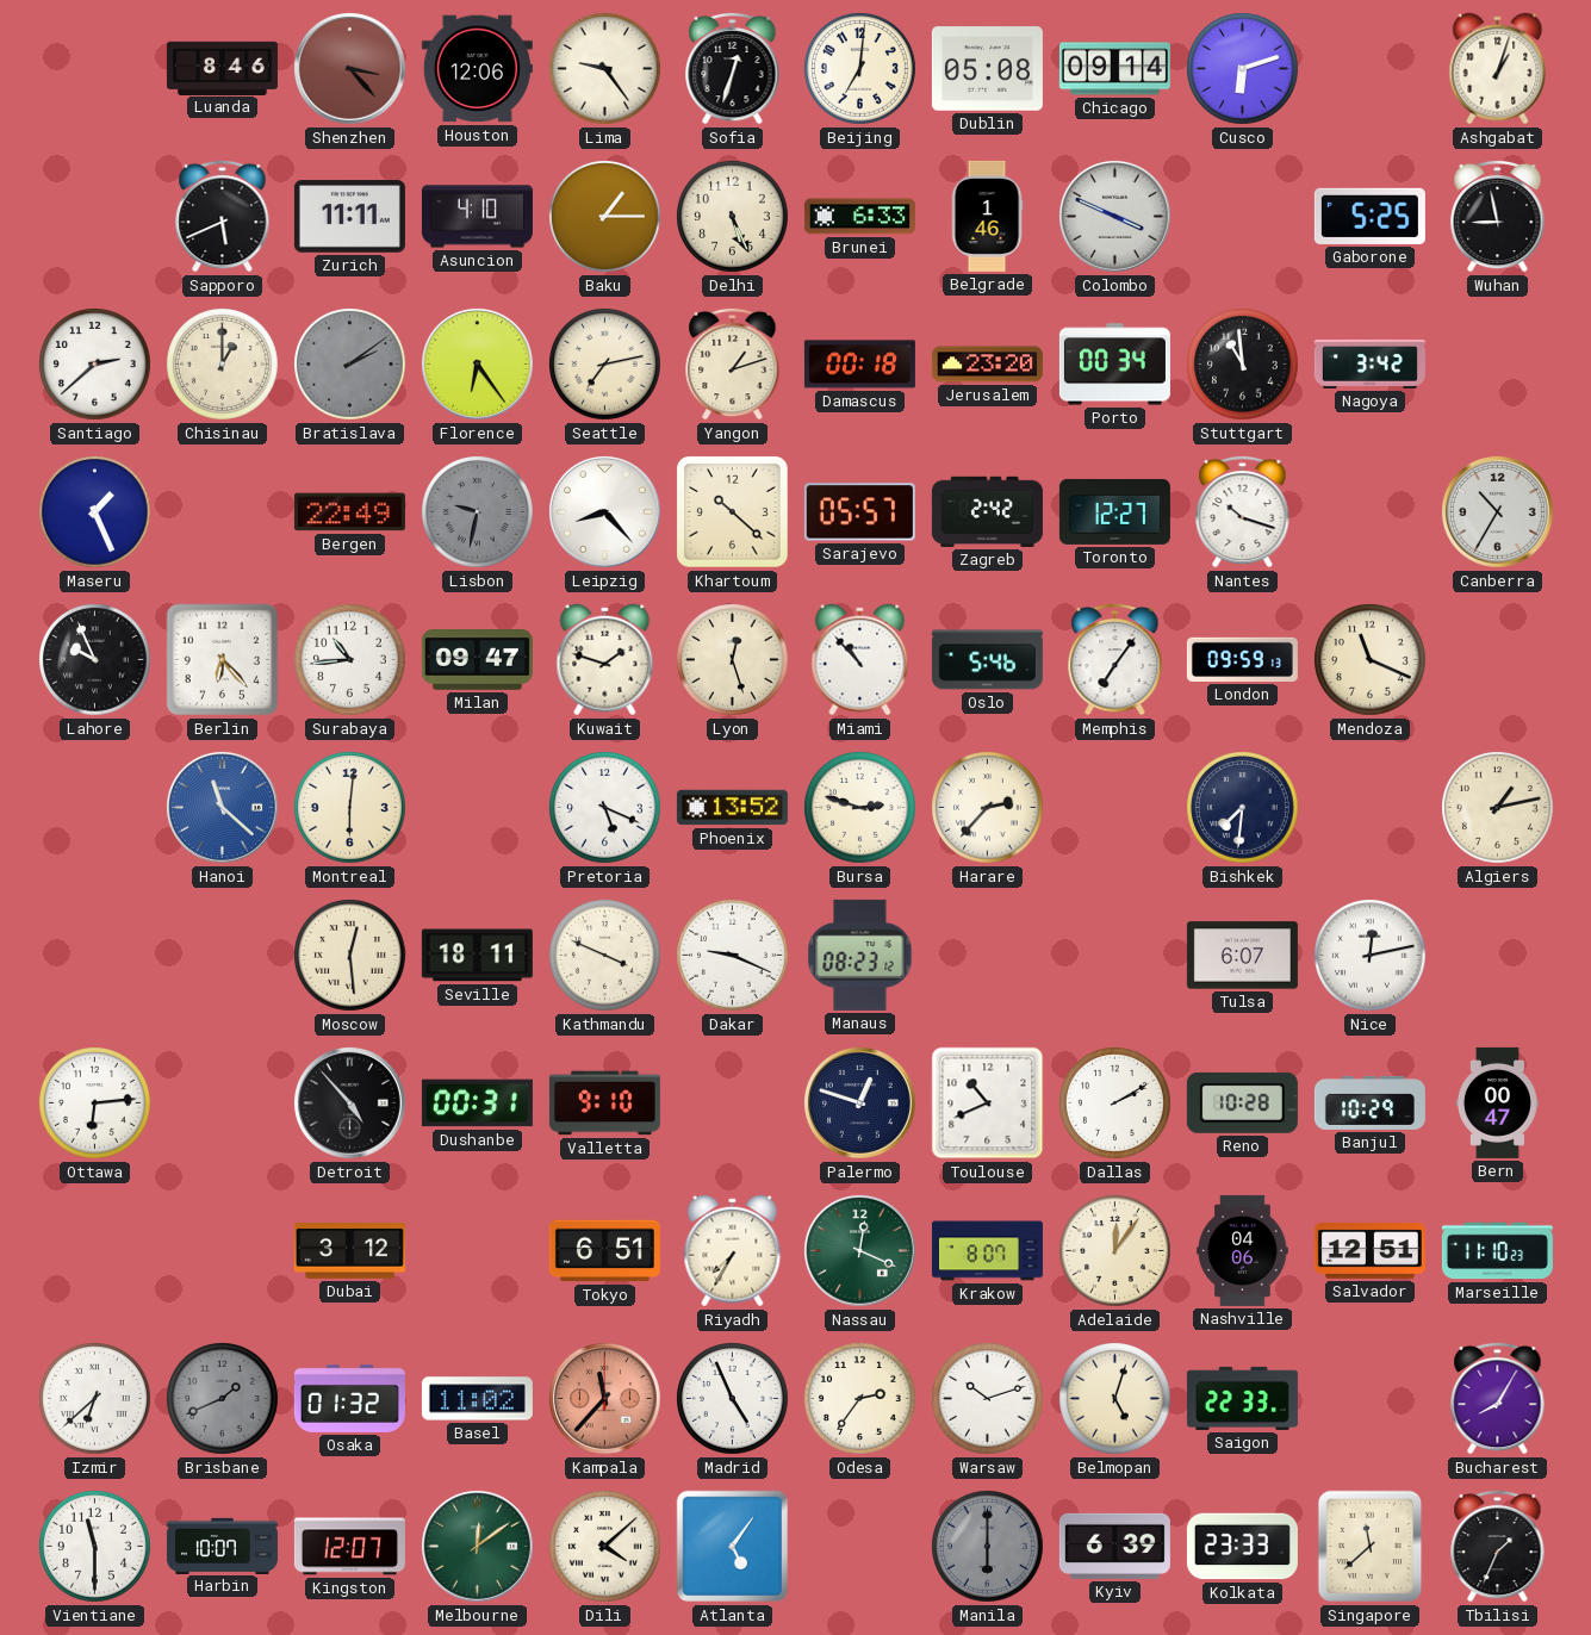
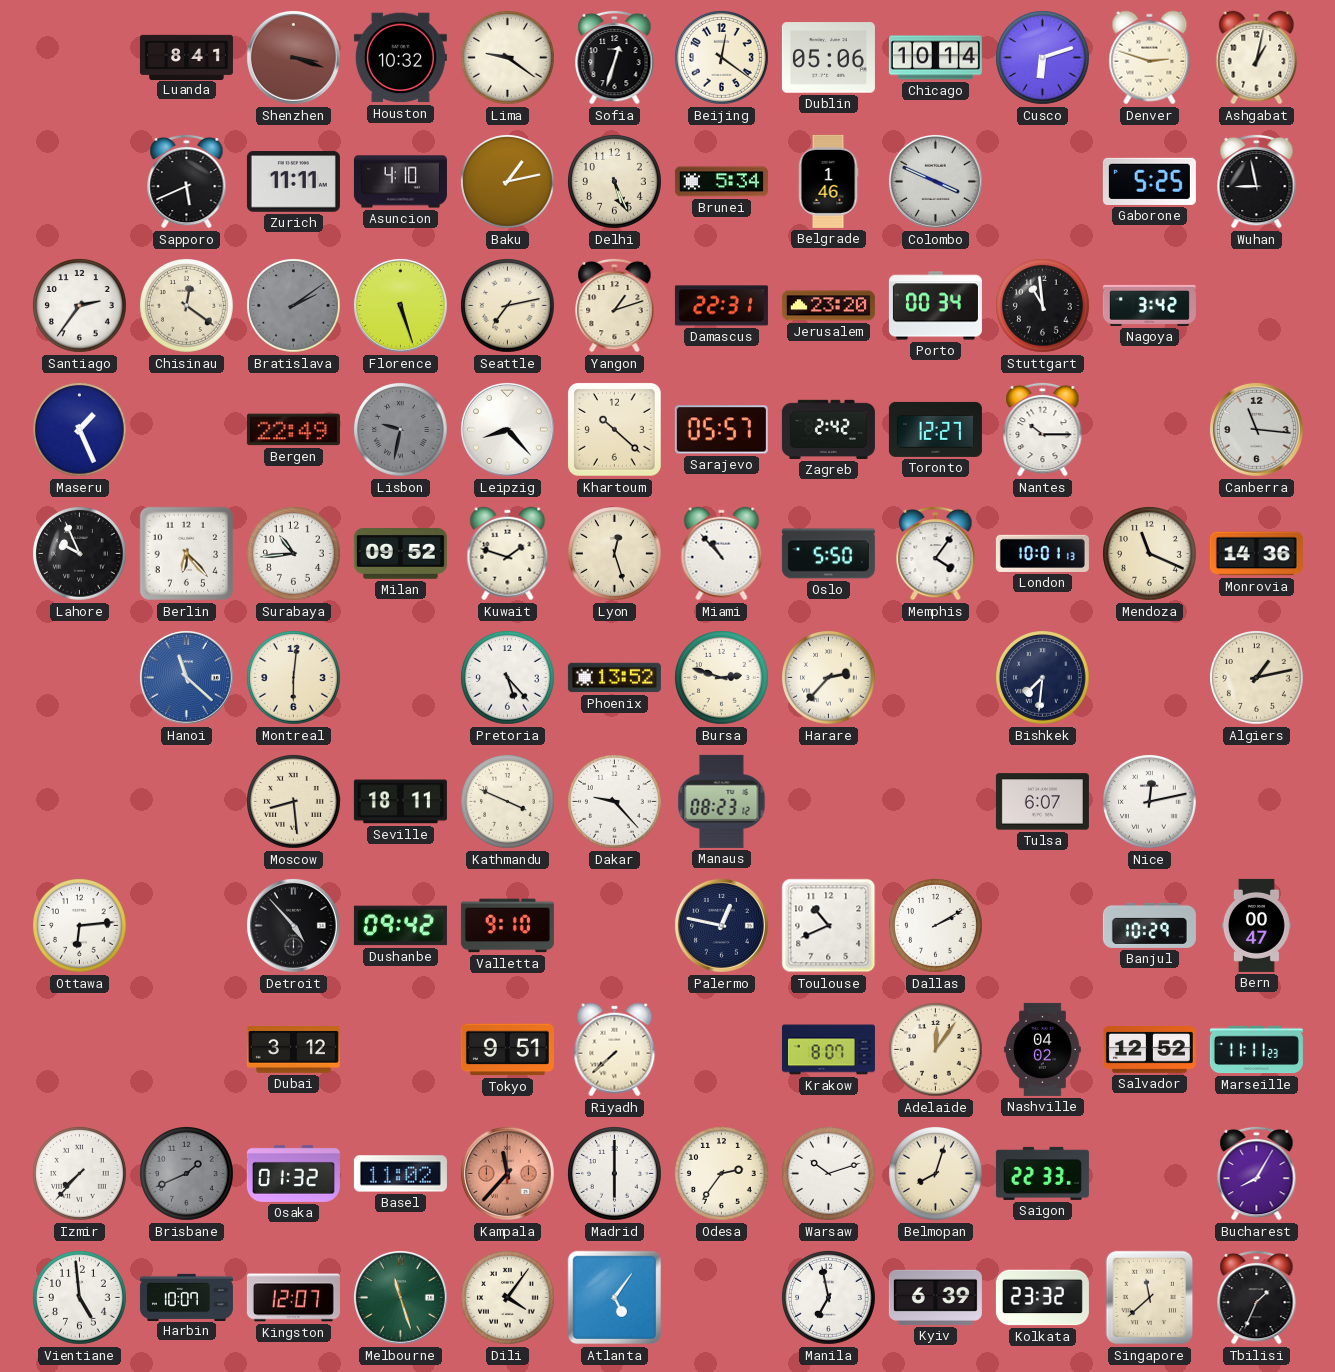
Luanda: 8:46 -> 8:41 (186, 57)
Shenzhen: 3:23 -> 3:18 (293, 57)
Houston: 12:06 -> 10:32 (400, 58)
Lima: 9:24 -> 9:21 (508, 58)
Beijing: 7:01 -> 12:21 (722, 58)
Dublin: 05:08 -> 05:06 (828, 58)
Chicago: 09:14 -> 10:14 (935, 58)
Denver: none -> 2:48 (1150, 58)
Ashgabat: 1:03 -> 1:02 (1257, 58)
Baku: 1:15 -> 1:13 (508, 182)
Brunei: 6:33 -> 5:34 (721, 182)
Santiago: 2:38 -> 2:36 (80, 306)
Chisinau: 1:00 -> 12:21 (187, 306)
Florence: 6:24 -> 5:27 (400, 305)
Damascus: 00:18 -> 22:31 (721, 306)
Nantes: 10:18 -> 10:15 (1043, 429)
Canberra: 10:35 -> 11:16 (1256, 429)
Milan: 09:47 -> 09:52 (400, 554)
Oslo: 5:46 -> 5:50 (828, 554)
Memphis: 7:06 -> 4:06 (936, 553)
London: 09:59 -> 10:01 (1042, 553)
Monrovia: none -> 14:36 (1256, 554)
Pretoria: 5:19 -> 5:23 (508, 678)
Moscow: 12:29 -> 8:29 (294, 802)
Dakar: 9:19 -> 9:23 (615, 802)
Dushanbe: 00:31 -> 09:42 (400, 926)
Palermo: 12:48 -> 12:47 (721, 925)
Reno: 10:28 -> none (1242, 1102)
Tokyo: 6:51 -> 9:51 (507, 1050)
Riyadh: 7:35 -> 7:38 (615, 1050)
Nassau: 12:19 -> none (859, 1250)
Nashville: 04:06 -> 04:02 (1043, 1049)
Salvador: 12:51 -> 12:52 (1149, 1050)
Marseille: 11:10 -> 11:11 (1256, 1050)
Izmir: 6:38 -> 7:37 (80, 1174)
Madrid: 4:56 -> 6:00 (615, 1174)
Belmopan: 5:03 -> 8:03 (936, 1174)
Vientiane: 11:30 -> 4:59 (80, 1298)
Melbourne: 12:09 -> 11:27 (400, 1297)
Dili: 4:08 -> 4:06 (508, 1298)
Manila: 6:00 -> 6:58 (829, 1298)
Manila dial: grey -> white (829, 1298)
Kolkata: 23:33 -> 23:32 (1042, 1298)
